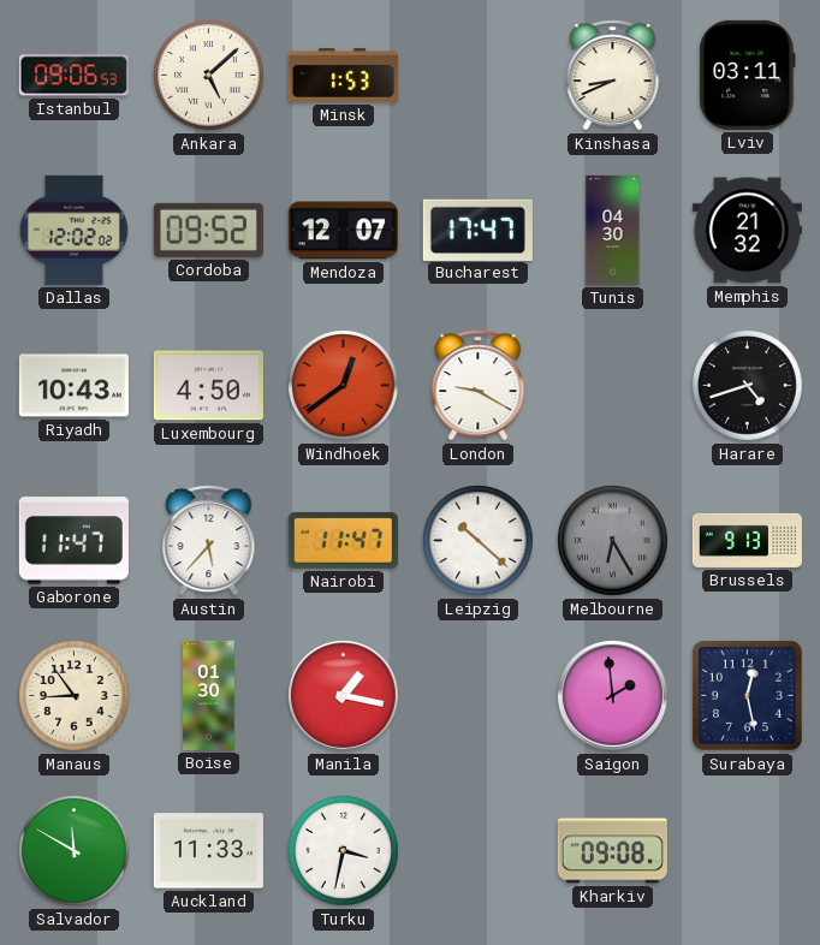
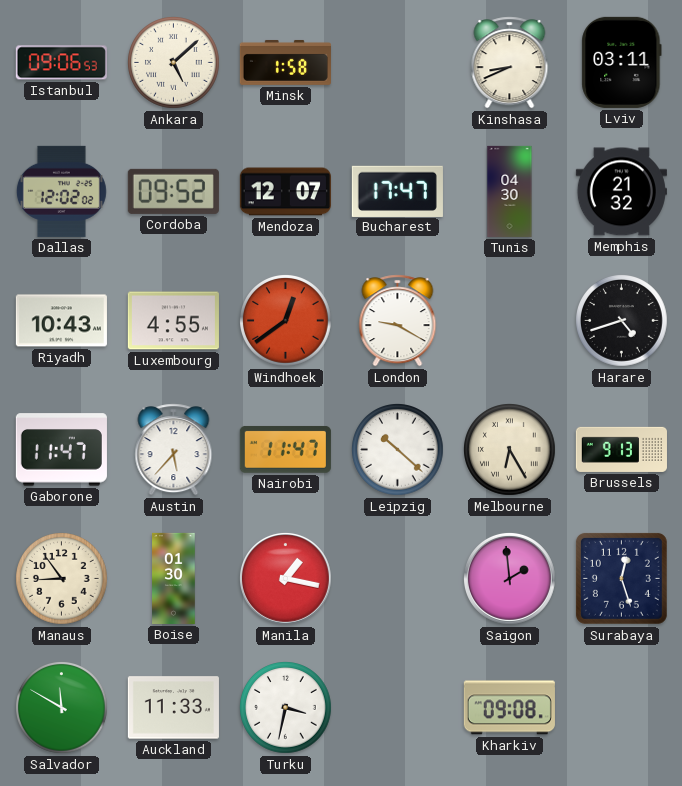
Minsk: 1:53 -> 1:58 (285, 62)
Luxembourg: 4:50 -> 4:55 (173, 321)
Melbourne dial: grey -> cream (510, 450)
Surabaya: 12:28 -> 12:27 (621, 578)
